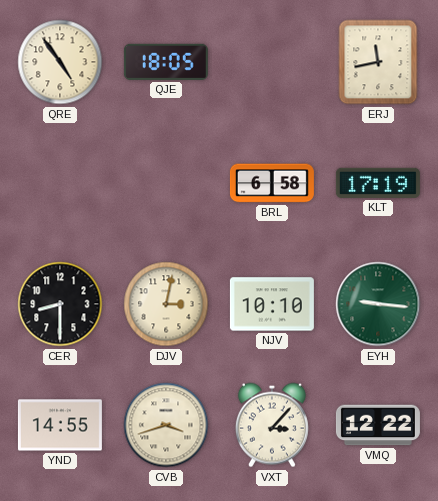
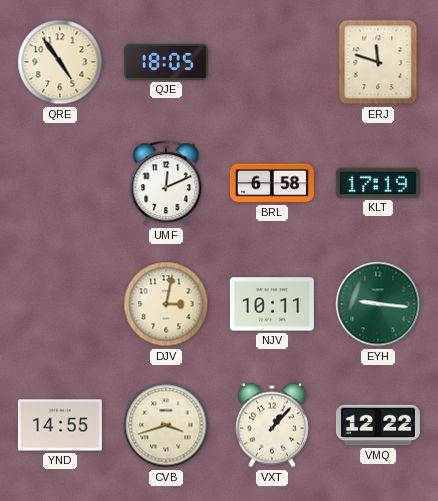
ERJ: 11:43 -> 11:48 (378, 62)
UMF: none -> 12:11 (166, 183)
CER: 8:30 -> none (60, 304)
NJV: 10:10 -> 10:11 (272, 304)
VXT: 3:07 -> 1:07 (272, 425)
